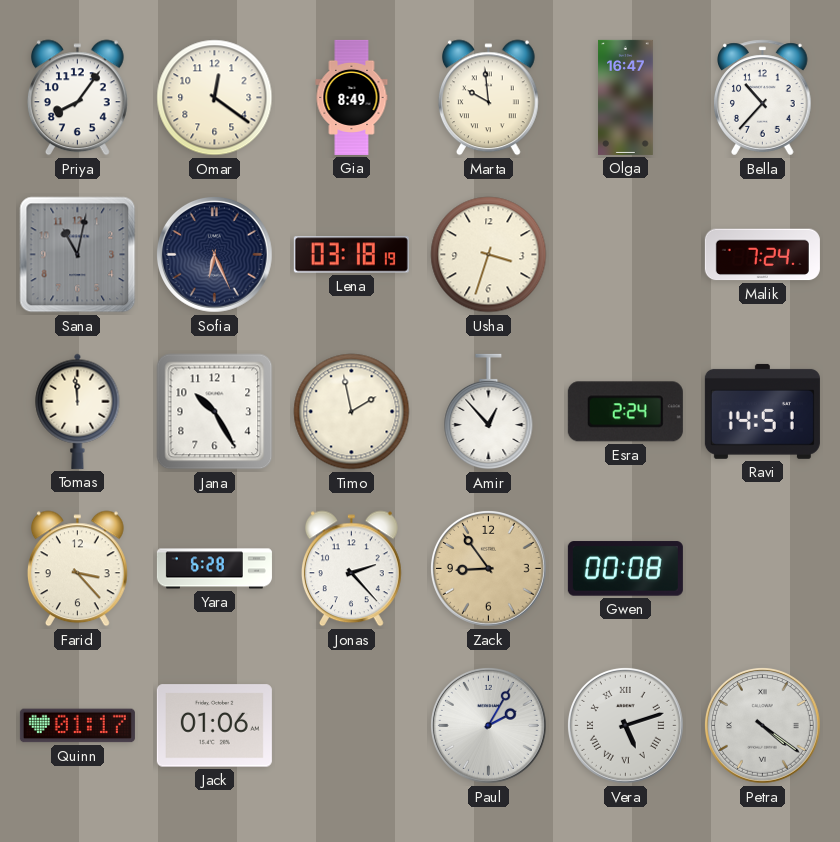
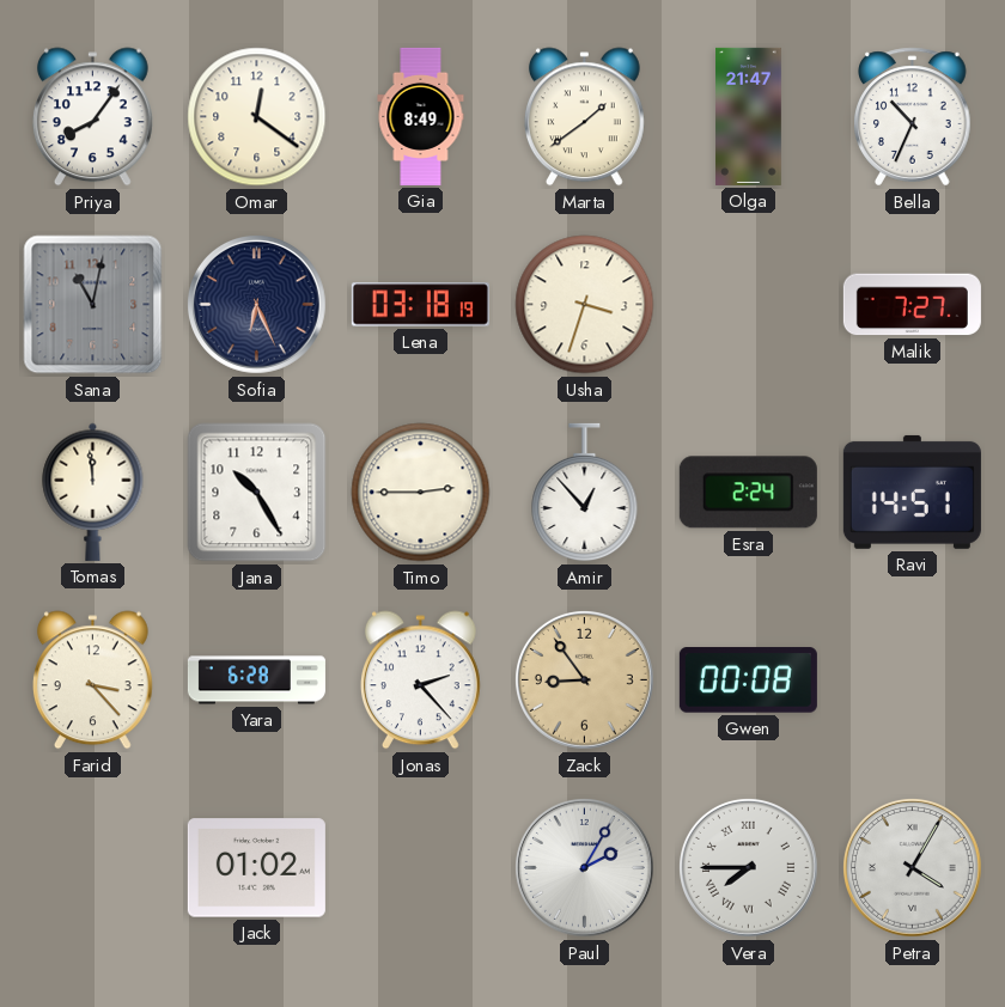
Marta: 9:59 -> 1:39 (584, 117)
Olga: 16:47 -> 21:47 (749, 116)
Bella: 10:37 -> 10:34 (913, 117)
Malik: 7:24 -> 7:27 (912, 305)
Timo: 1:58 -> 2:45 (421, 493)
Quinn: 01:17 -> none (77, 726)
Jack: 01:06 -> 01:02 (256, 868)
Vera: 5:12 -> 7:45 (748, 867)
Petra: 4:21 -> 4:05 (912, 867)
